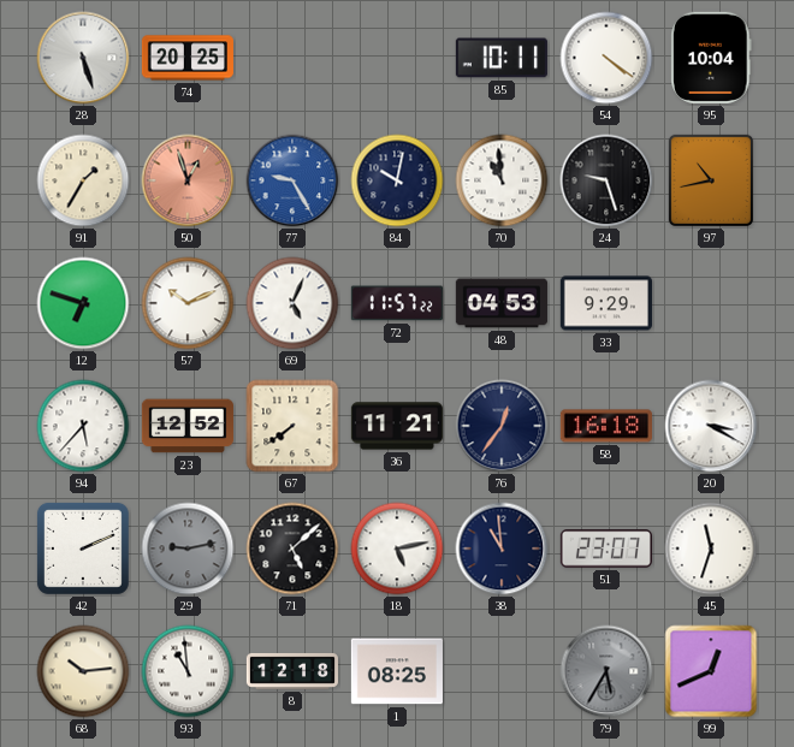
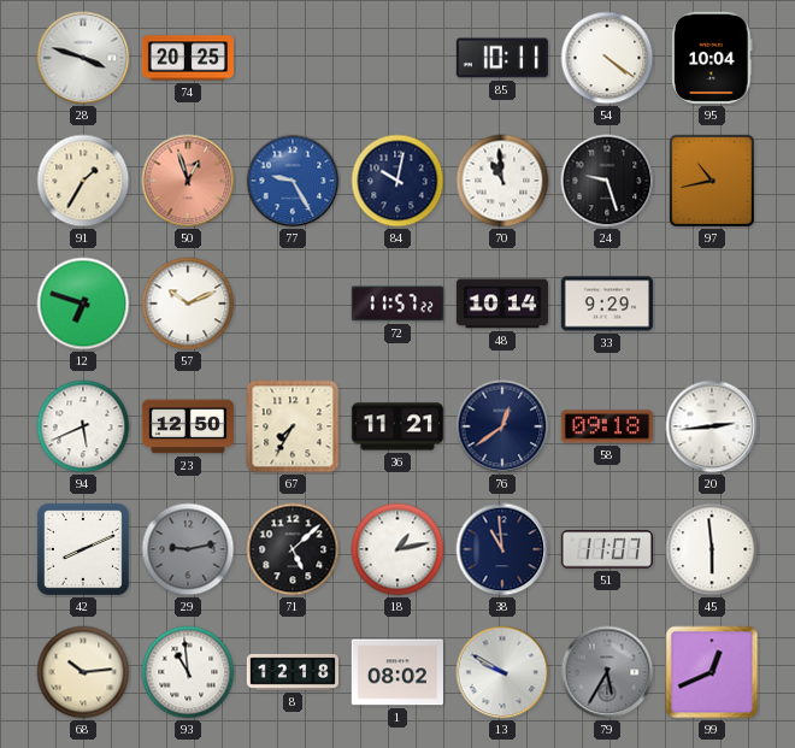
28: 5:27 -> 3:48 (83, 58)
69: 5:04 -> none (292, 303)
48: 04:53 -> 10:14 (502, 304)
94: 5:37 -> 5:41 (83, 426)
23: 12:52 -> 12:50 (188, 426)
67: 7:39 -> 7:35 (293, 426)
76: 12:36 -> 12:39 (502, 426)
58: 16:18 -> 09:18 (607, 426)
20: 3:20 -> 2:44 (712, 426)
42: 2:11 -> 8:11 (83, 549)
18: 5:13 -> 1:13 (397, 549)
51: 23:07 -> 11:07 (607, 549)
45: 11:33 -> 5:59 (712, 549)
1: 08:25 -> 08:02 (397, 672)
13: none -> 9:50 (502, 672)
